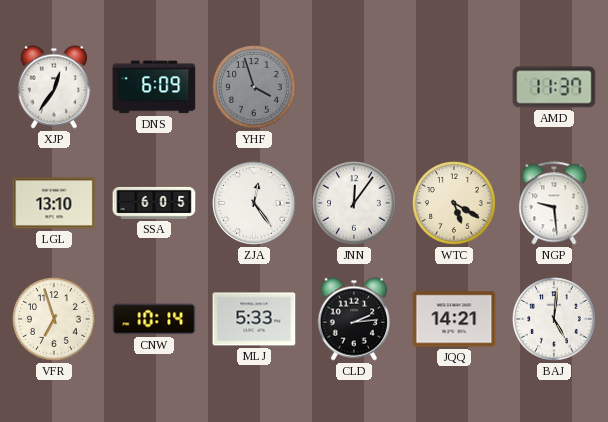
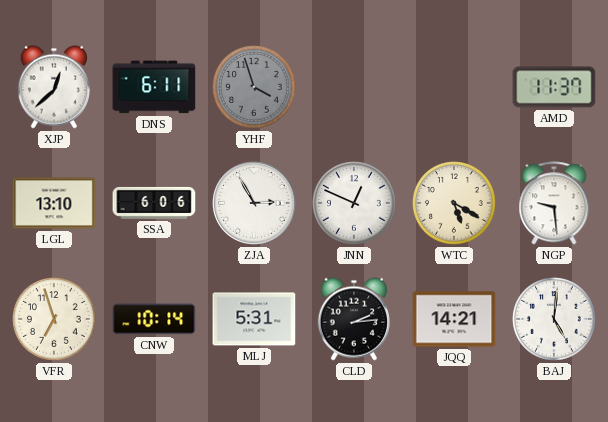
XJP: 12:36 -> 12:38 (54, 87)
DNS: 6:09 -> 6:11 (154, 87)
SSA: 6:05 -> 6:06 (154, 203)
ZJA: 12:24 -> 2:55 (254, 203)
JNN: 12:06 -> 12:49 (355, 204)
MLJ: 5:33 -> 5:31 (254, 319)
